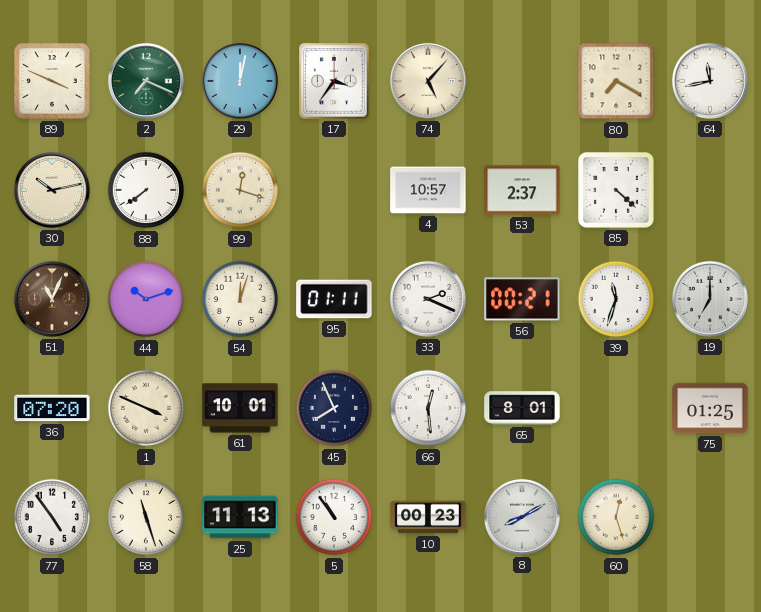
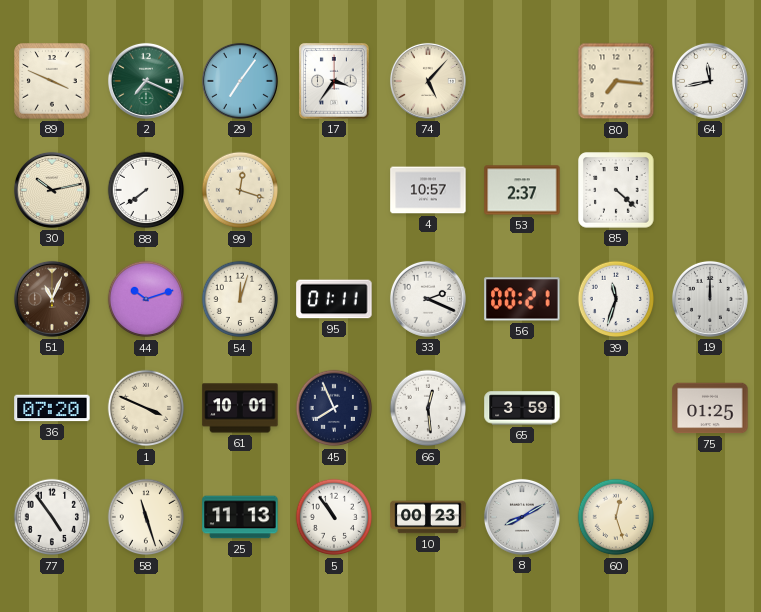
29: 12:02 -> 7:06 (240, 81)
80: 7:20 -> 7:16 (616, 81)
19: 7:00 -> 12:00 (710, 299)
65: 8:01 -> 3:59 (522, 408)
